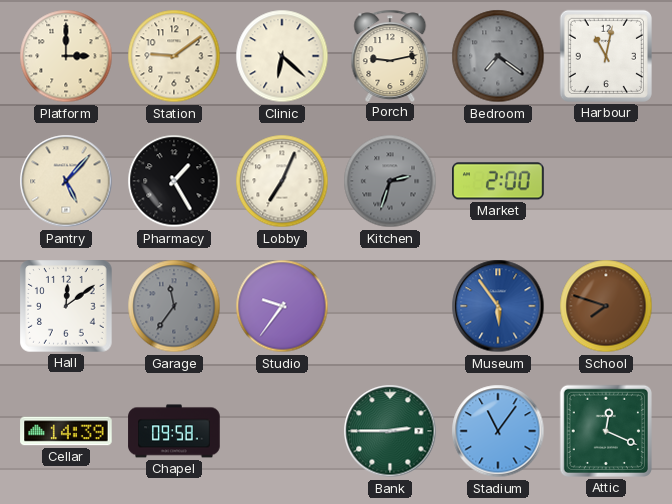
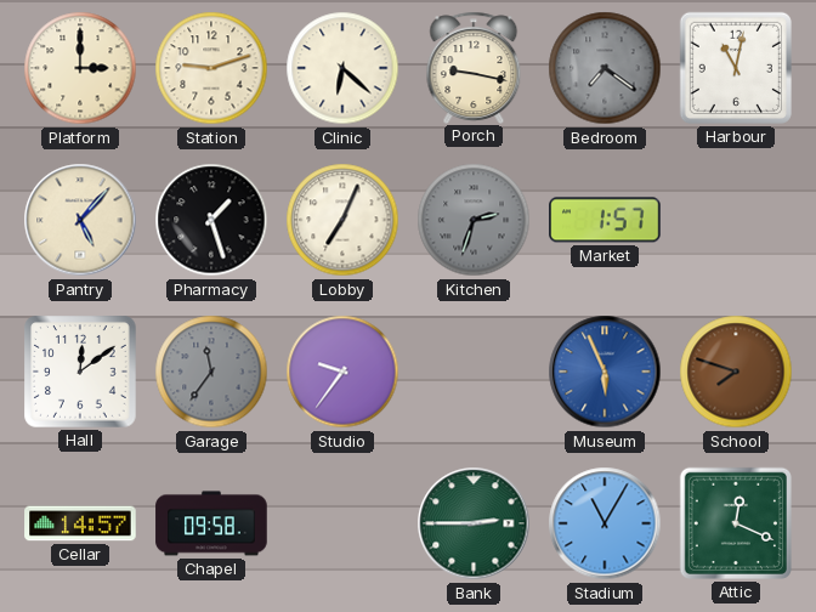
Station: 9:09 -> 9:12 (211, 68)
Porch: 9:13 -> 9:17 (474, 67)
Pharmacy: 1:25 -> 1:27 (211, 220)
Market: 2:00 -> 1:57 (605, 220)
Museum: 5:54 -> 5:56 (605, 372)
Cellar: 14:39 -> 14:57 (80, 523)
Stadium: 11:06 -> 11:05 (605, 523)
